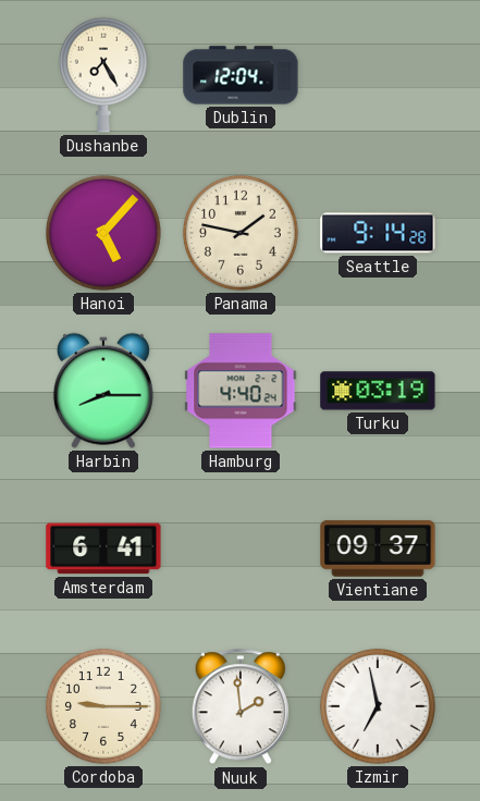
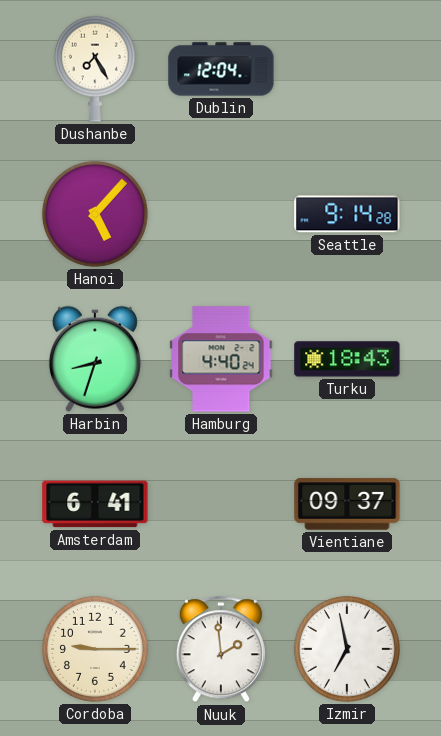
Panama: 1:47 -> none (241, 233)
Harbin: 8:15 -> 8:33 (95, 359)
Turku: 03:19 -> 18:43 (347, 359)
